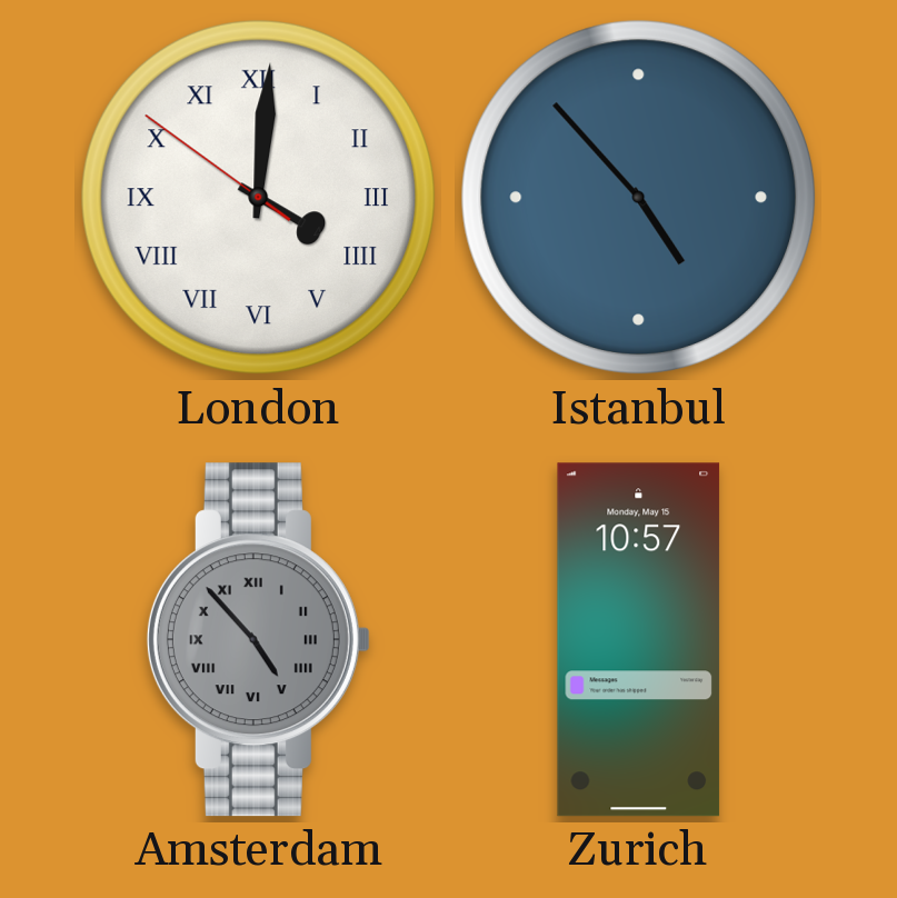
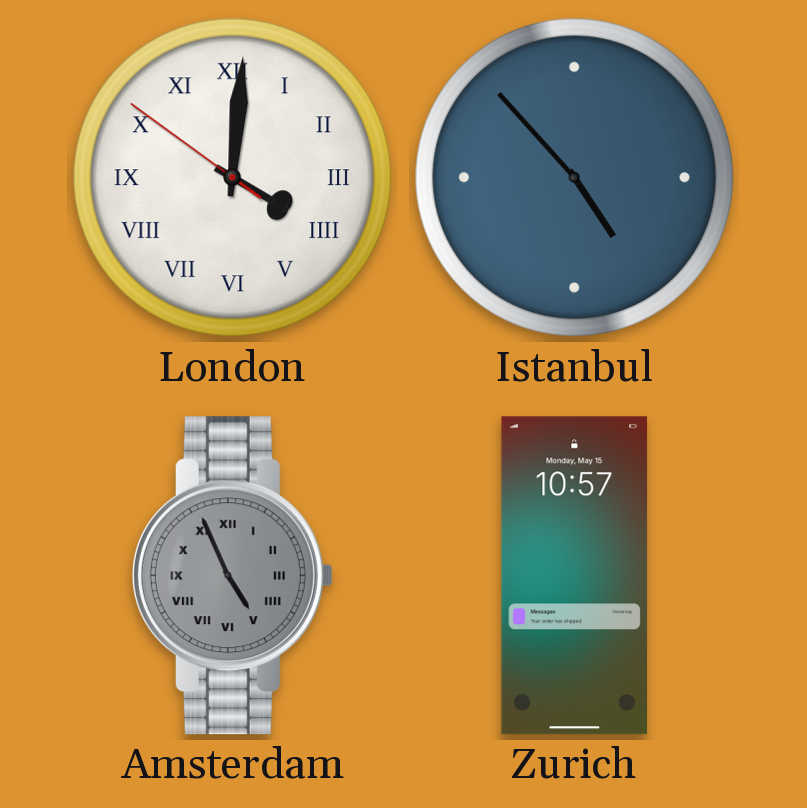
Amsterdam: 4:53 -> 4:56 (232, 576)
